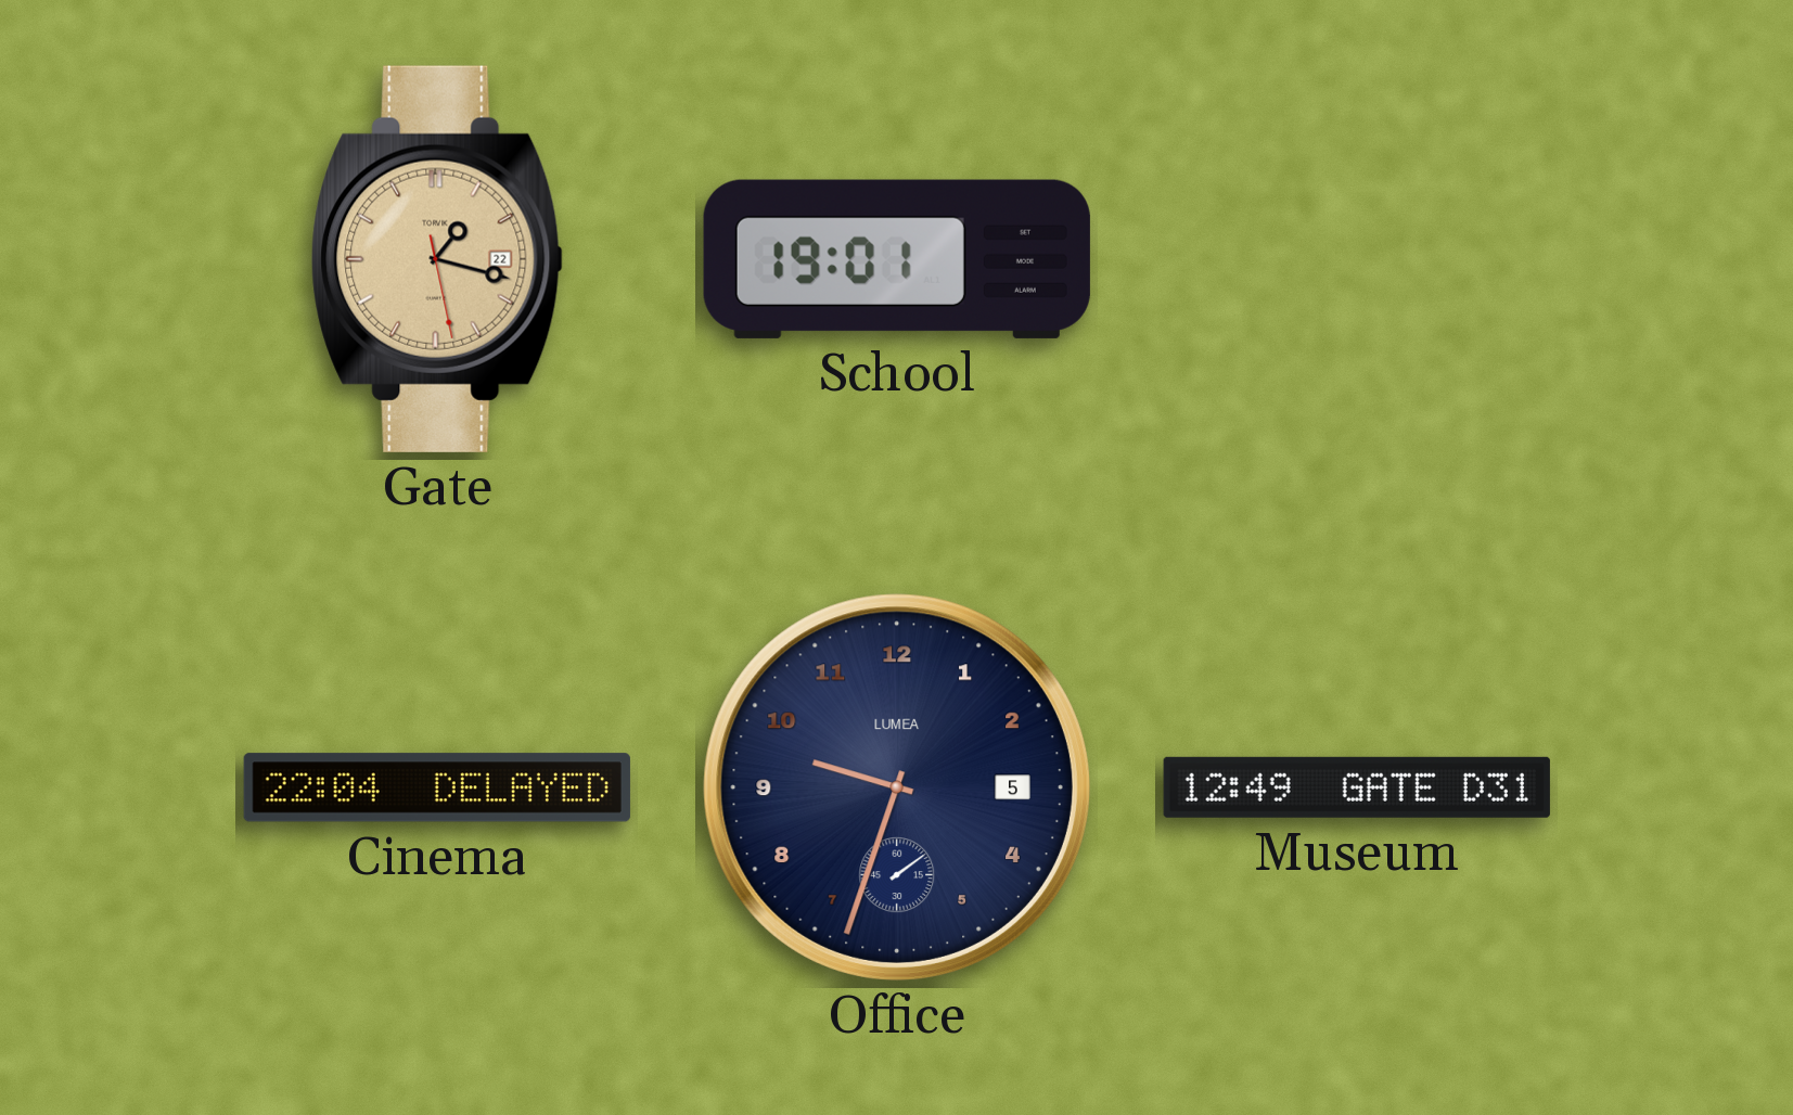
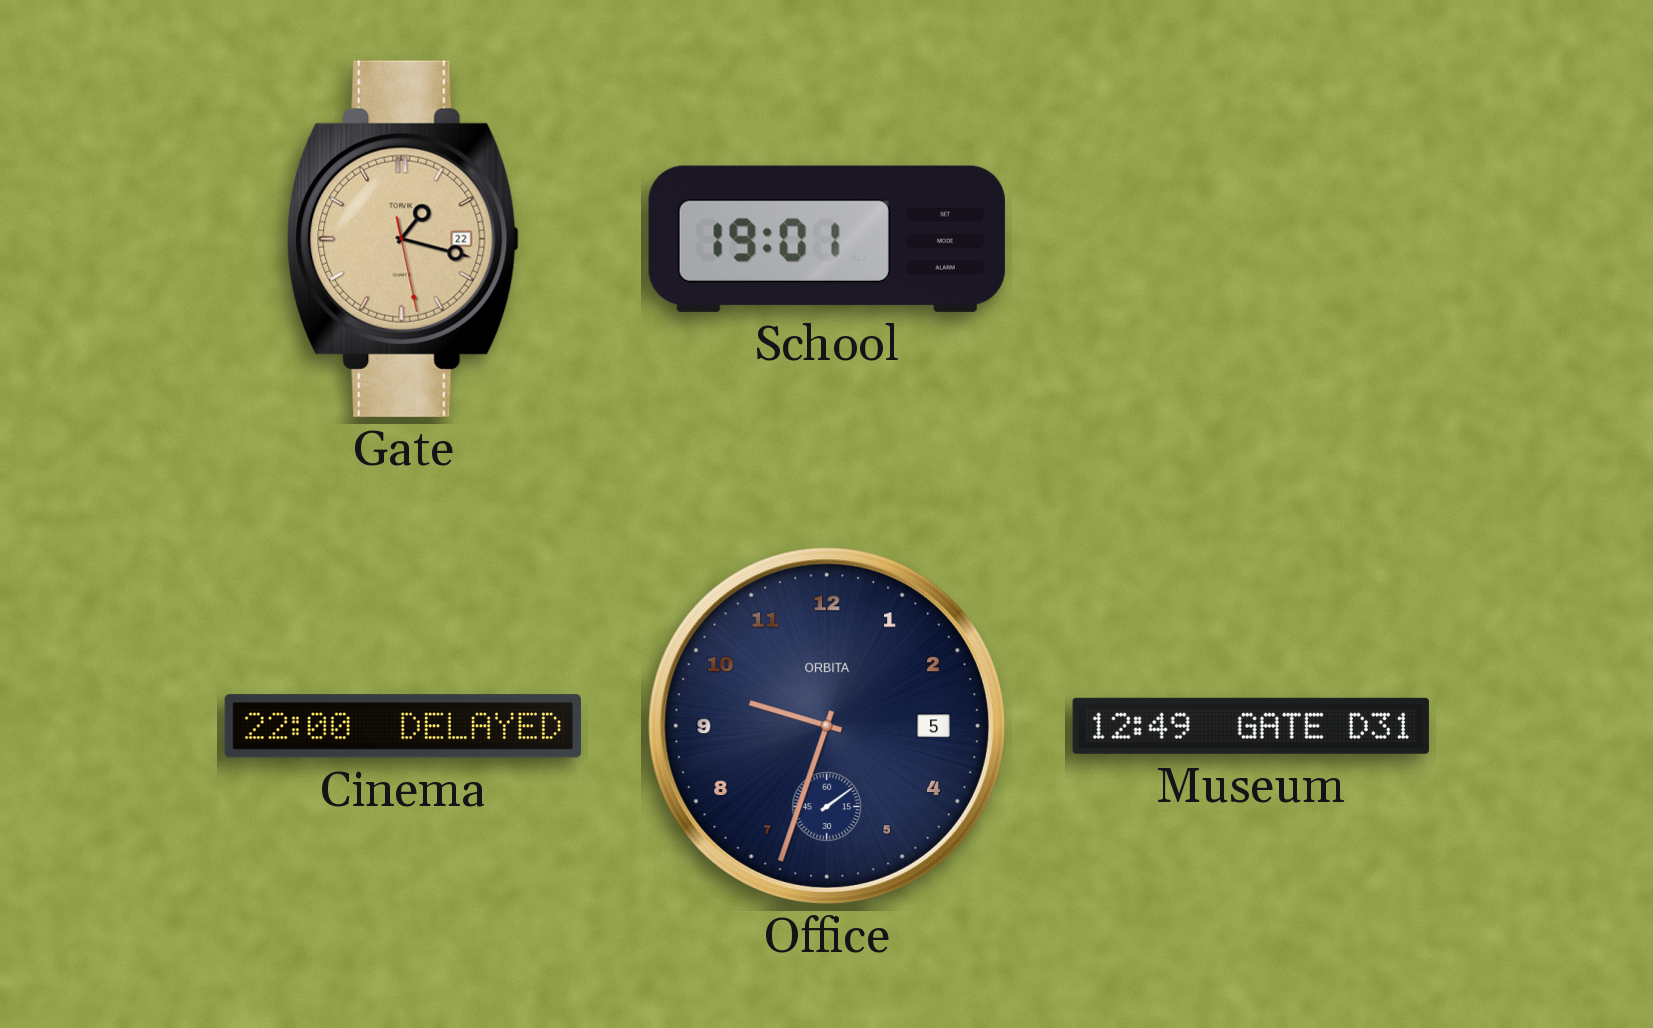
Cinema: 22:04 -> 22:00 (403, 726)
Office brand: LUMEA -> ORBITA (827, 726)
